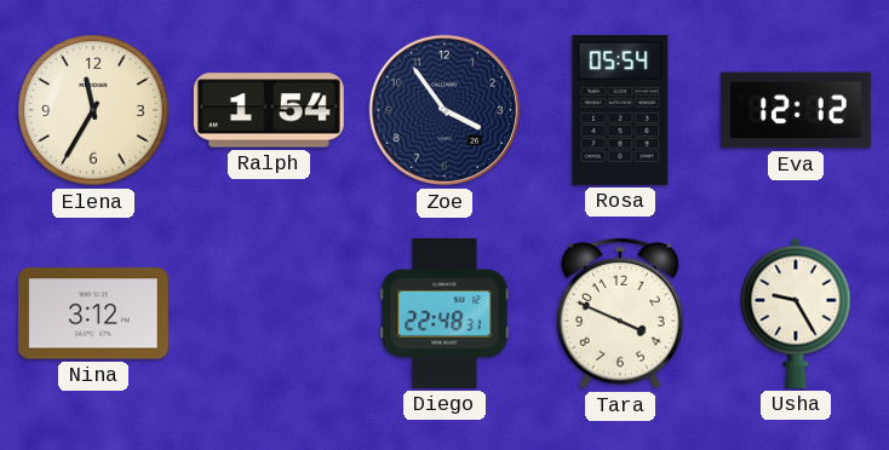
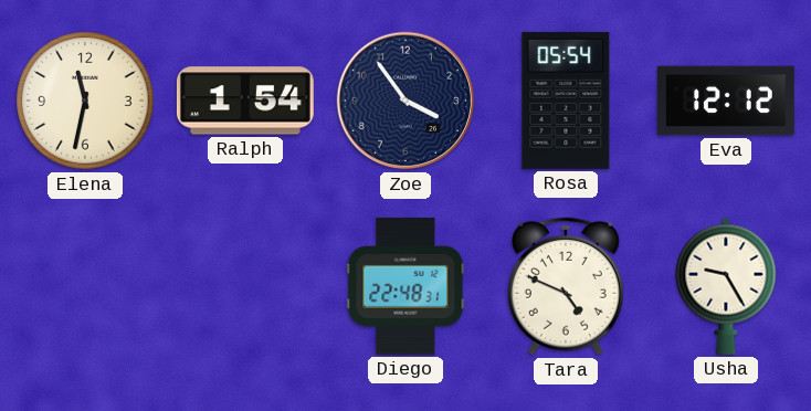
Elena: 11:35 -> 11:32 (85, 101)
Nina: 3:12 -> none (93, 313)
Tara: 3:49 -> 4:49 (566, 286)
